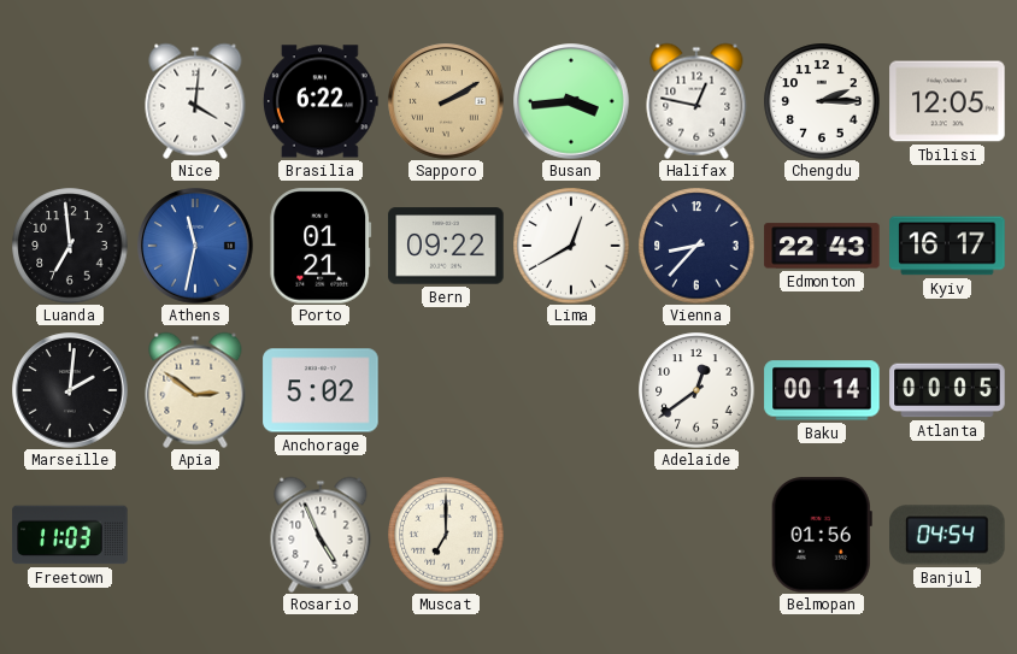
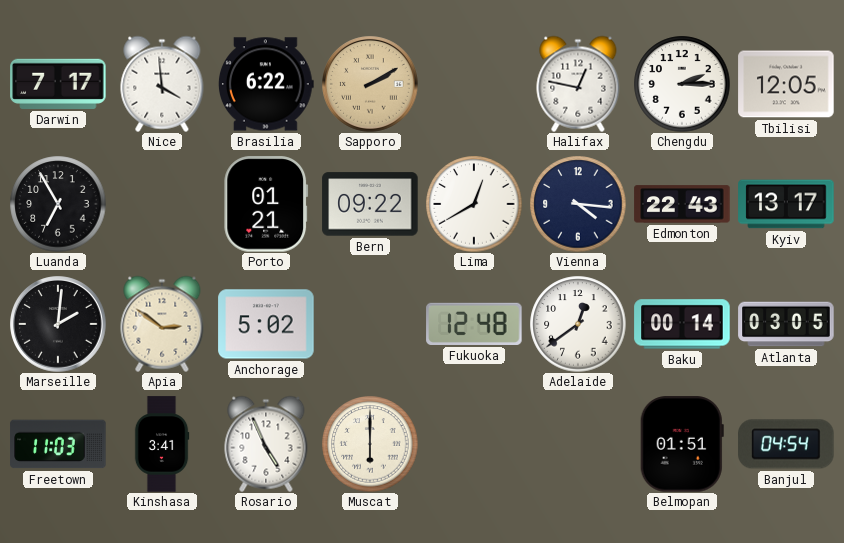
Darwin: none -> 7:17 (58, 84)
Nice: 4:01 -> 3:59 (162, 84)
Busan: 3:44 -> none (571, 101)
Luanda: 6:59 -> 6:55 (58, 204)
Athens: 11:32 -> none (195, 246)
Vienna: 8:37 -> 4:16 (578, 204)
Kyiv: 16:17 -> 13:17 (786, 204)
Fukuoka: none -> 12:48 (474, 324)
Atlanta: 00:05 -> 03:05 (786, 324)
Kinshasa: none -> 3:41 (162, 444)
Muscat: 7:00 -> 6:00 (370, 444)
Belmopan: 01:56 -> 01:51 (682, 444)
